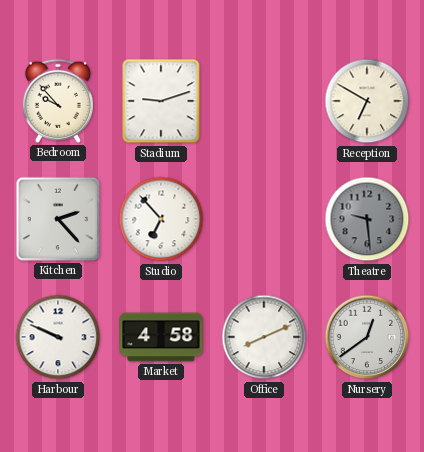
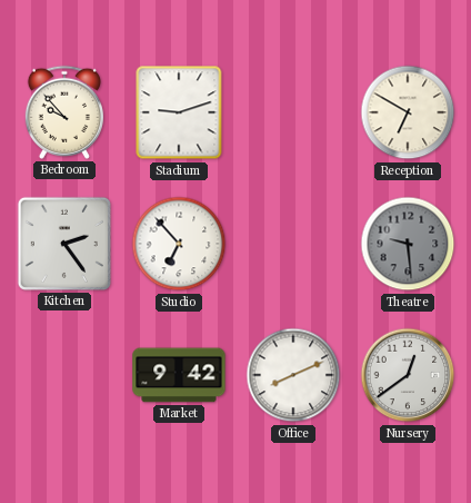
Kitchen: 2:23 -> 2:24 (64, 244)
Harbour: 9:49 -> none (58, 337)
Market: 4:58 -> 9:42 (179, 375)
